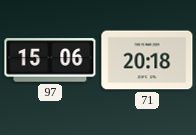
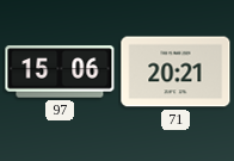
71: 20:18 -> 20:21 (176, 72)
